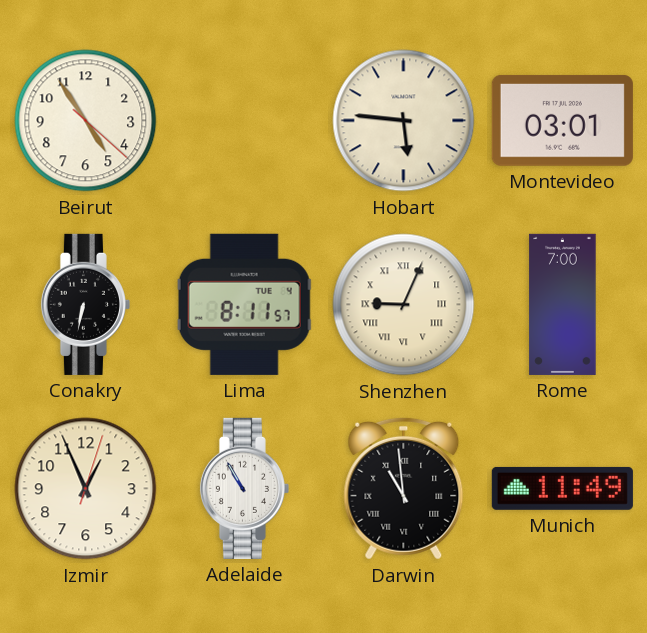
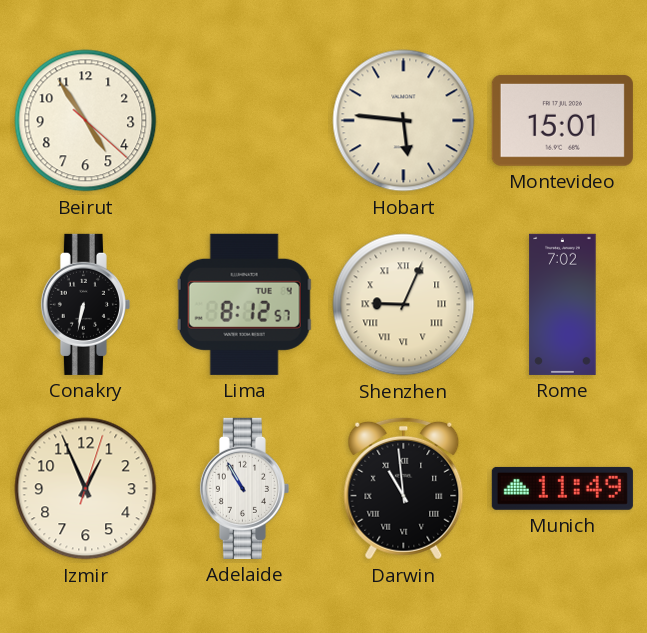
Montevideo: 03:01 -> 15:01 (562, 121)
Lima: 8:11 -> 8:12 (245, 304)
Rome: 7:00 -> 7:02 (563, 304)
